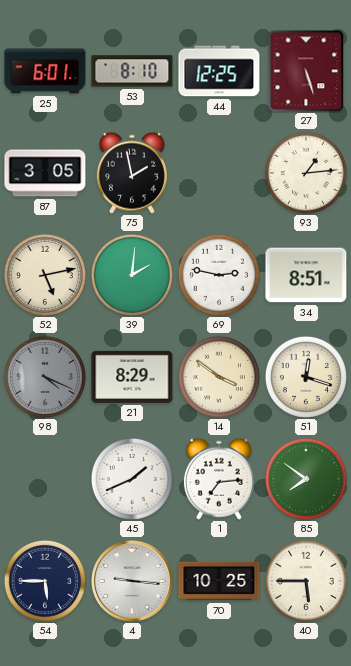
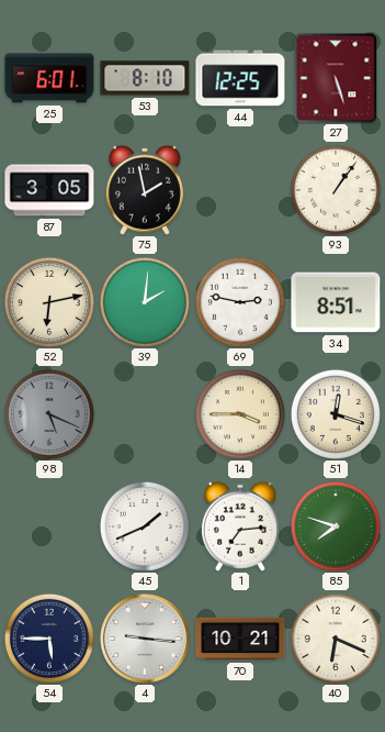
93: 1:14 -> 1:06 (336, 190)
52: 5:13 -> 6:13 (49, 302)
98: 4:19 -> 5:19 (49, 414)
21: 8:29 -> none (132, 377)
14: 3:51 -> 3:45 (240, 414)
85: 7:51 -> 7:48 (336, 526)
70: 10:25 -> 10:21 (240, 639)
40: 5:45 -> 6:19 (336, 639)
